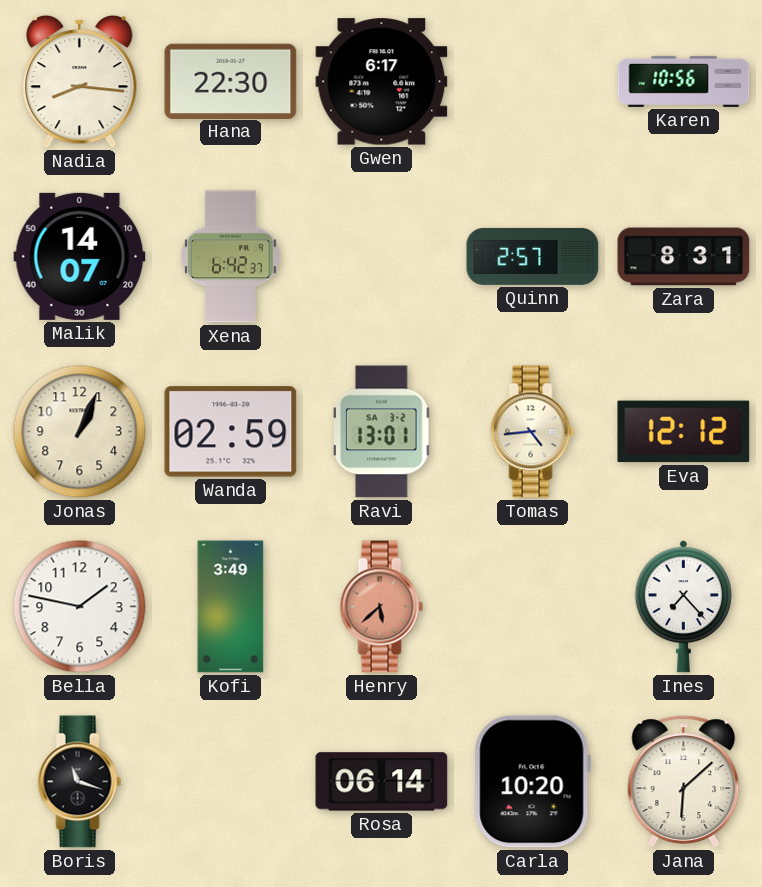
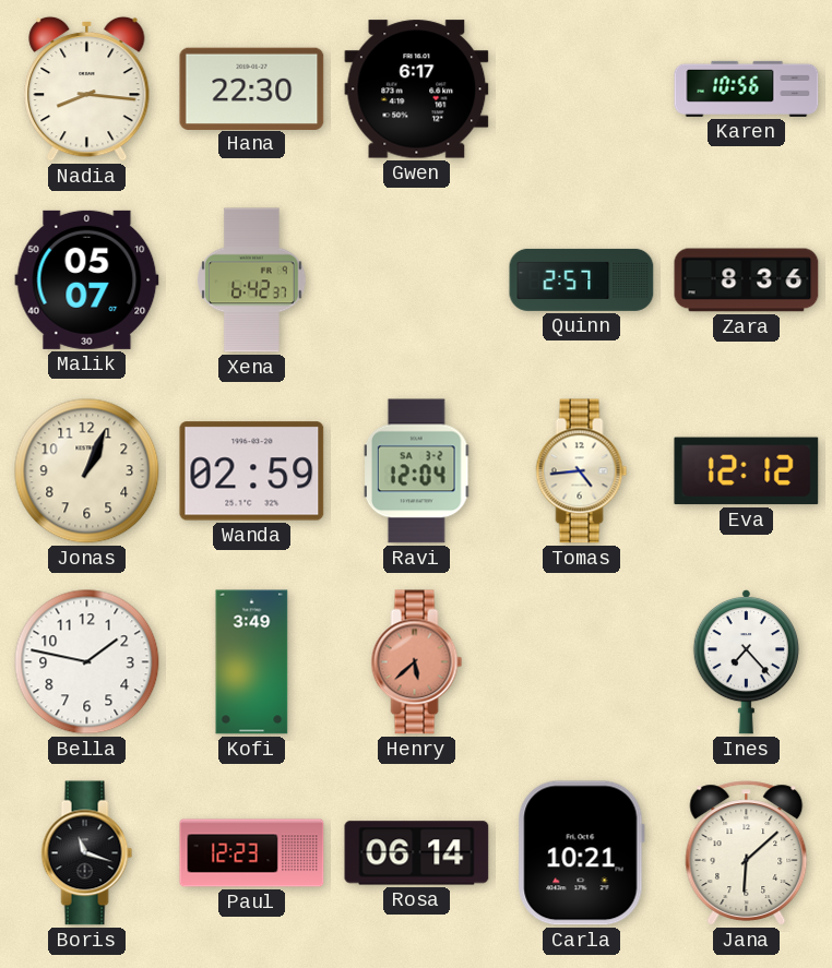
Malik: 14:07 -> 05:07 (87, 279)
Zara: 8:31 -> 8:36 (747, 280)
Ravi: 13:01 -> 12:04 (417, 471)
Paul: none -> 12:23 (252, 853)
Carla: 10:20 -> 10:21 (581, 853)
